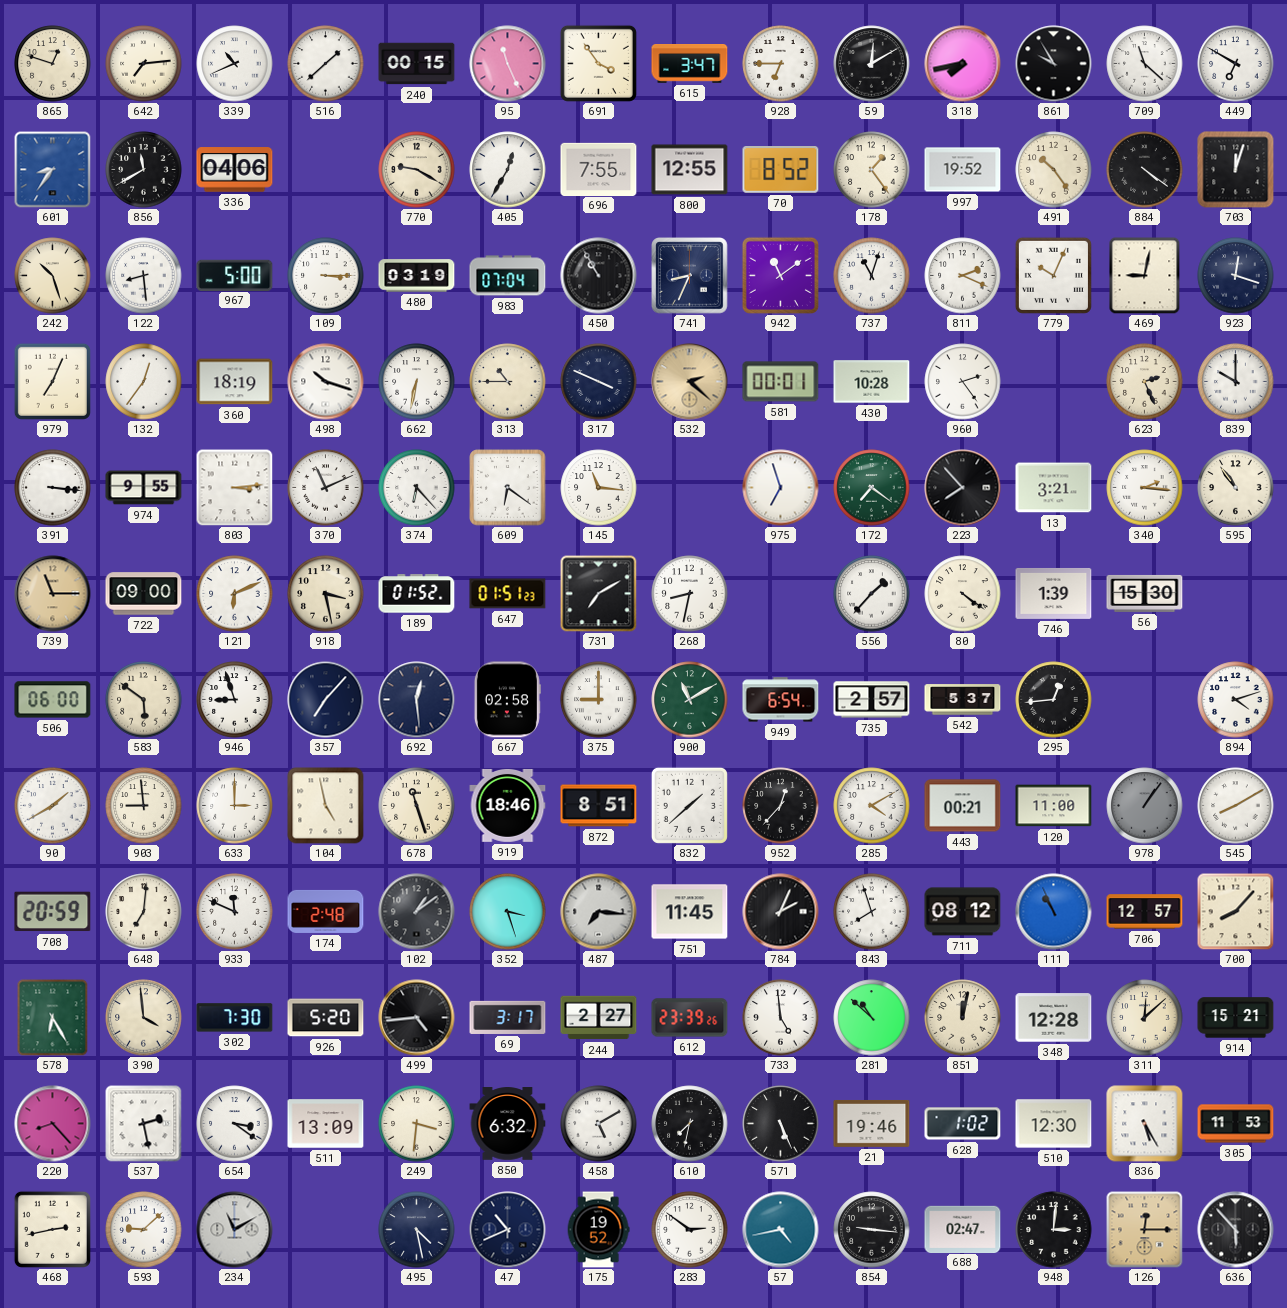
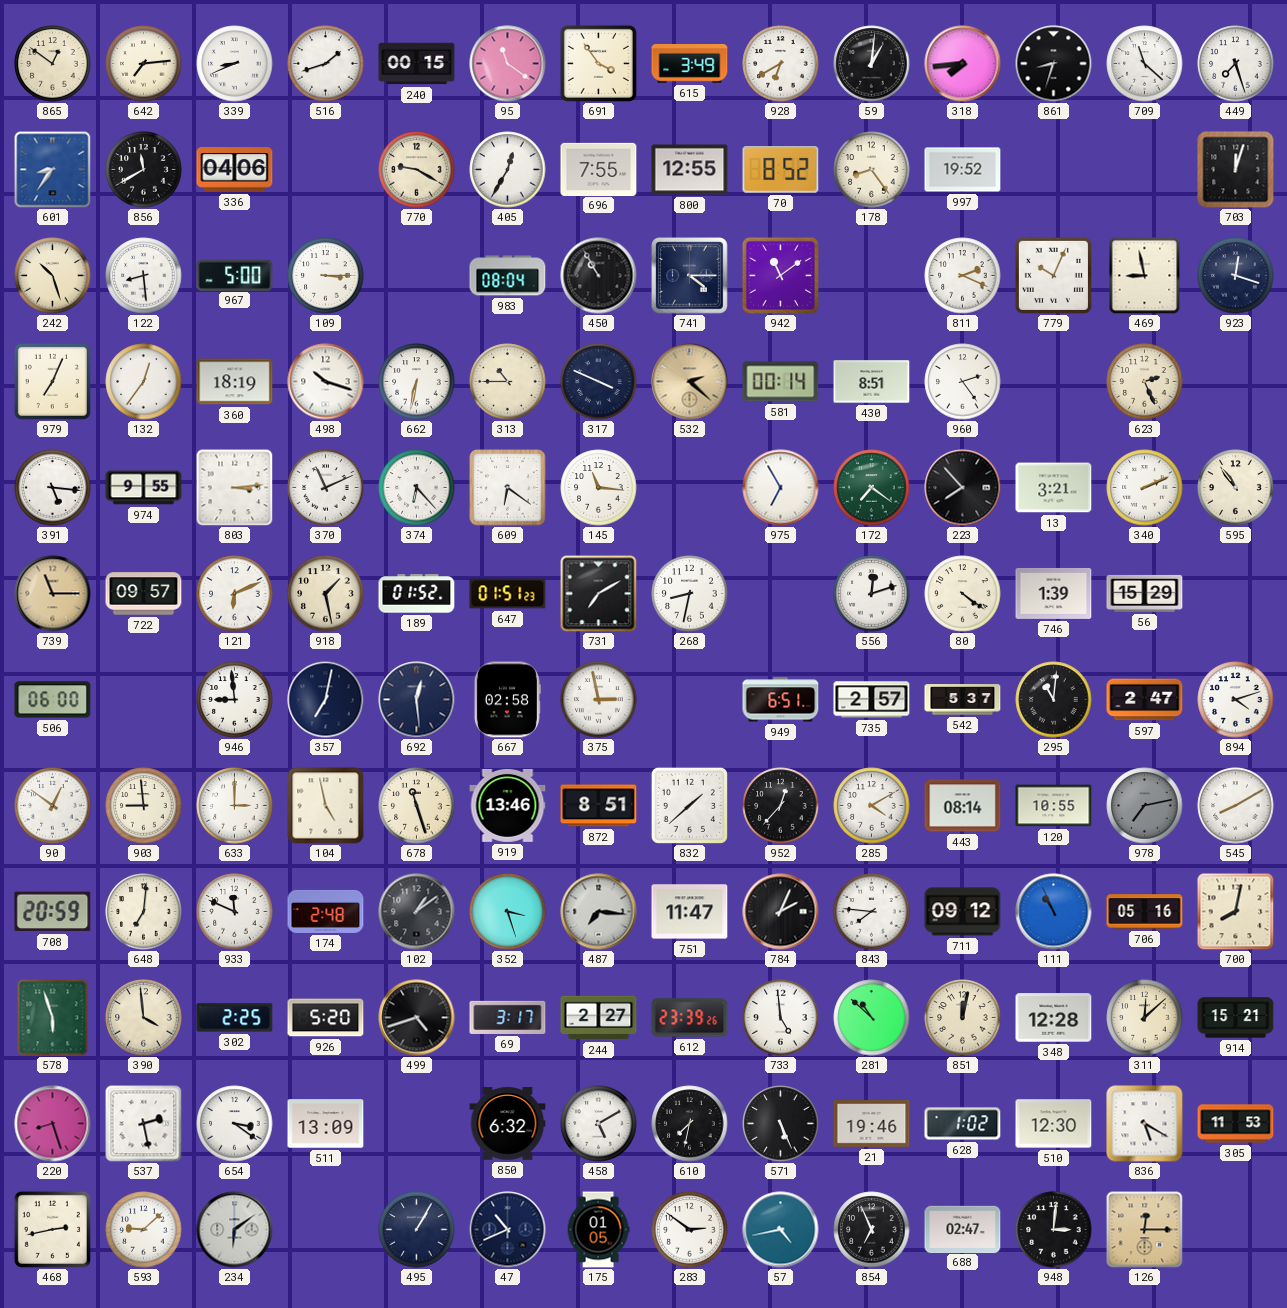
865: 12:48 -> 12:51 (53, 64)
339: 10:41 -> 8:41 (235, 64)
516: 1:38 -> 1:42 (326, 64)
95: 11:26 -> 11:21 (508, 64)
615: 3:47 -> 3:49 (690, 64)
928: 6:45 -> 6:40 (781, 64)
59: 12:10 -> 1:01 (872, 64)
318: 7:43 -> 7:44 (963, 64)
861: 9:55 -> 8:33 (1054, 64)
449: 6:50 -> 7:27 (1236, 64)
178: 1:24 -> 8:24 (872, 170)
491: 10:24 -> none (1054, 170)
884: 4:21 -> none (1145, 170)
480: 03:19 -> none (417, 276)
983: 07:04 -> 08:04 (508, 276)
741: 8:34 -> 4:15 (690, 276)
737: 11:03 -> none (872, 276)
469: 9:02 -> 8:58 (1145, 275)
581: 00:01 -> 00:14 (781, 382)
430: 10:28 -> 8:51 (872, 382)
839: 10:00 -> none (1236, 382)
391: 3:16 -> 5:16 (53, 488)
975: 6:57 -> 6:55 (781, 488)
340: 2:16 -> 2:11 (1145, 488)
722: 09:00 -> 09:57 (144, 594)
918: 3:28 -> 1:28 (326, 594)
556: 1:37 -> 12:12 (872, 594)
56: 15:30 -> 15:29 (1145, 593)
583: 5:51 -> none (144, 700)
946: 8:57 -> 8:59 (235, 700)
357: 7:07 -> 7:02 (326, 700)
375: 9:00 -> 2:58 (599, 700)
900: 11:10 -> none (690, 700)
949: 6:54 -> 6:51 (781, 700)
295: 12:44 -> 11:01 (1054, 700)
597: none -> 2:47 (1145, 700)
90: 1:40 -> 12:51 (53, 806)
919: 18:46 -> 13:46 (508, 805)
443: 00:21 -> 08:14 (963, 806)
120: 11:00 -> 10:55 (1054, 806)
978: 1:06 -> 7:13 (1145, 806)
751: 11:45 -> 11:47 (690, 912)
843: 7:57 -> 7:46 (872, 912)
711: 08:12 -> 09:12 (963, 912)
706: 12:57 -> 05:16 (1145, 912)
700: 8:07 -> 8:02 (1235, 911)
578: 6:25 -> 5:57 (53, 1017)
302: 7:30 -> 2:25 (235, 1018)
499: 4:44 -> 4:42 (417, 1018)
220: 8:23 -> 8:27 (53, 1124)
249: 3:31 -> none (417, 1124)
836: 5:25 -> 5:20 (1145, 1124)
234: 11:10 -> 6:09 (235, 1230)
495: 4:28 -> 1:05 (417, 1230)
175: 19:52 -> 01:05 (598, 1230)
854: 9:16 -> 6:56 (872, 1230)
636: 5:53 -> none (1236, 1230)
